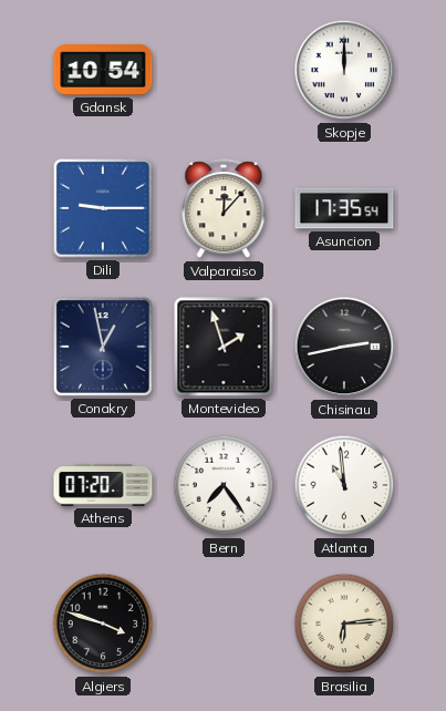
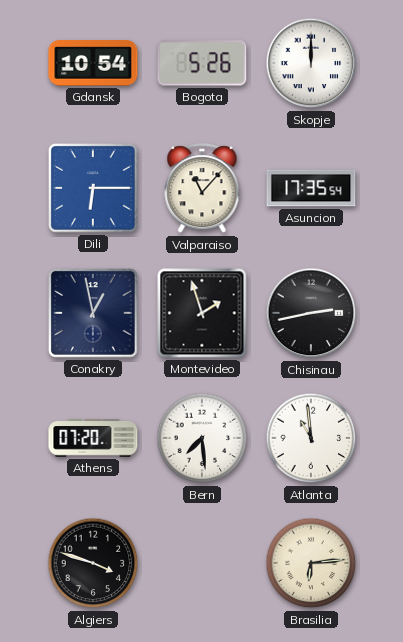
Bogota: none -> 5:26 (202, 63)
Dili: 9:15 -> 6:15 (93, 188)
Valparaiso: 12:07 -> 11:07 (202, 189)
Bern: 7:24 -> 7:29 (202, 438)
